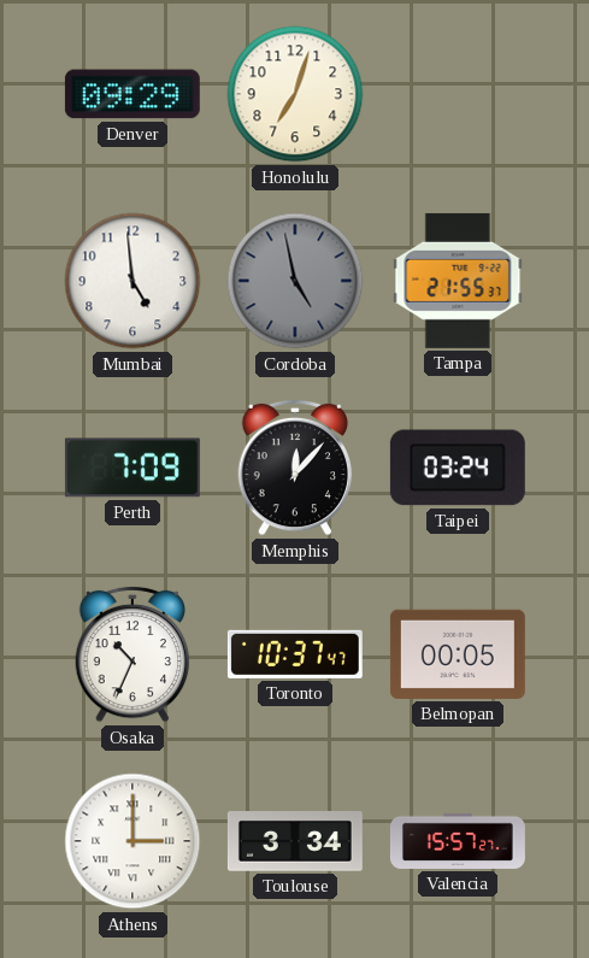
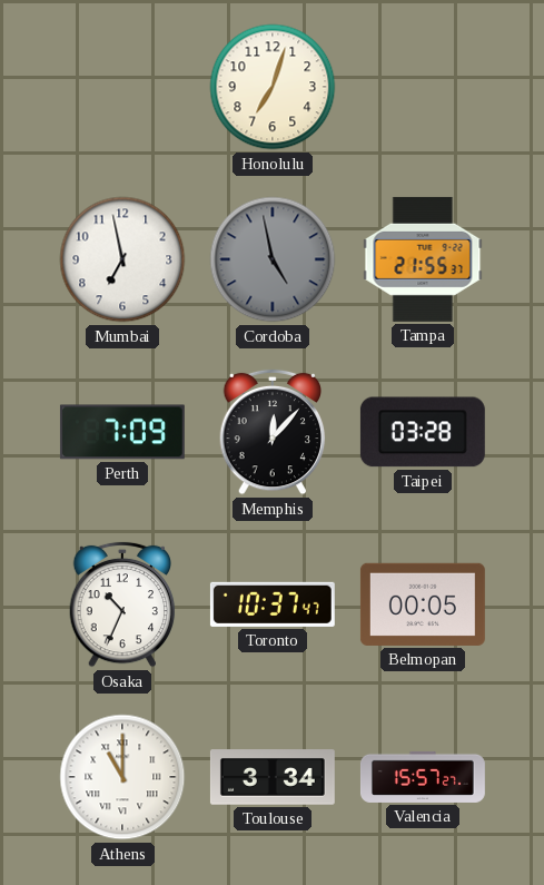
Denver: 09:29 -> none (132, 94)
Mumbai: 4:59 -> 6:58 (122, 259)
Taipei: 03:24 -> 03:28 (423, 432)
Athens: 3:00 -> 11:00 (122, 777)
